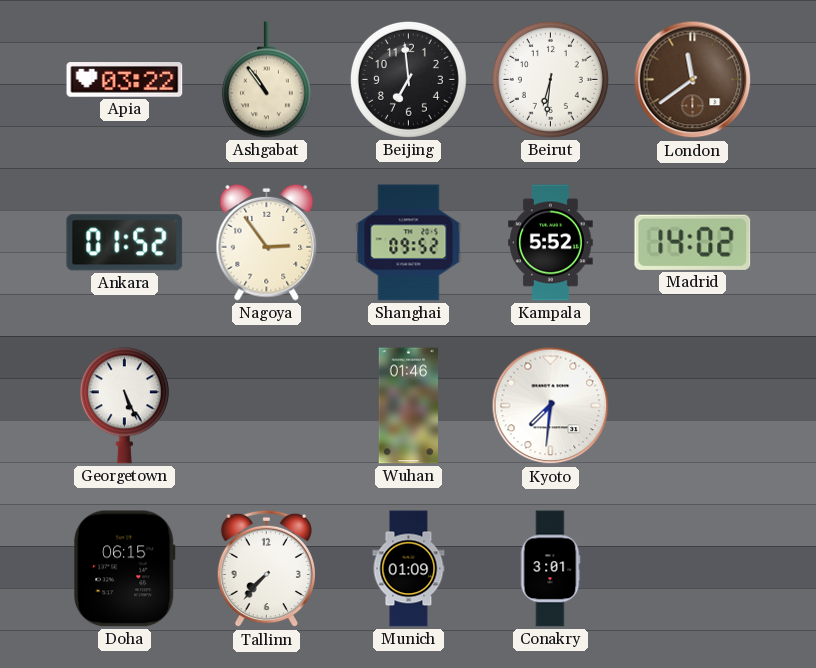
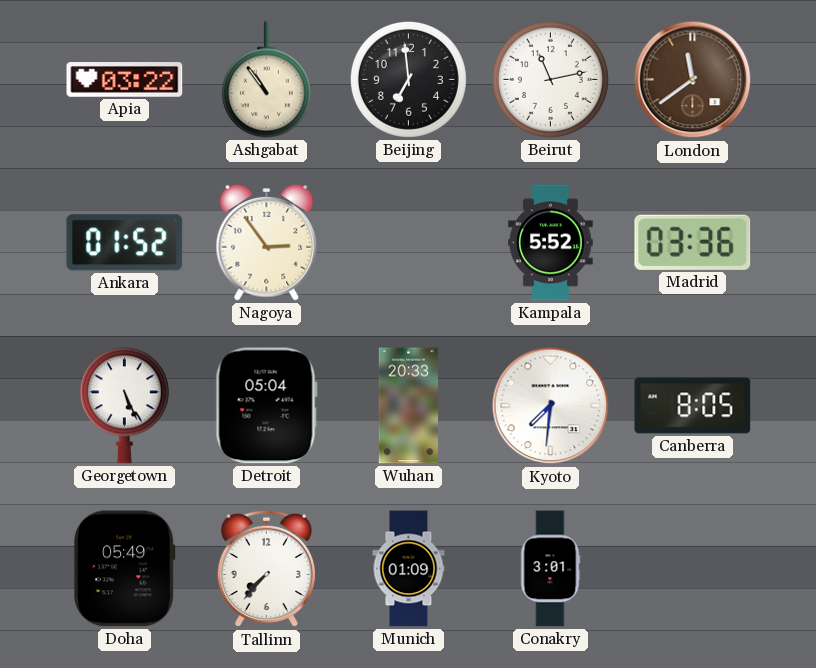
Beirut: 6:31 -> 11:13 (550, 79)
Shanghai: 09:52 -> none (409, 243)
Madrid: 14:02 -> 03:36 (693, 242)
Detroit: none -> 05:04 (266, 406)
Wuhan: 01:46 -> 20:33 (409, 406)
Canberra: none -> 8:05 (693, 406)
Doha: 06:15 -> 05:49 (125, 569)
